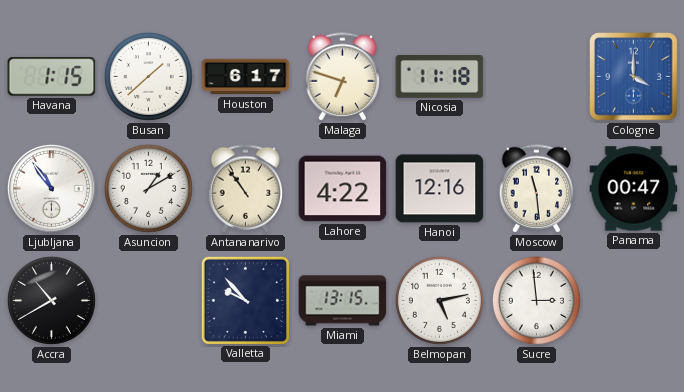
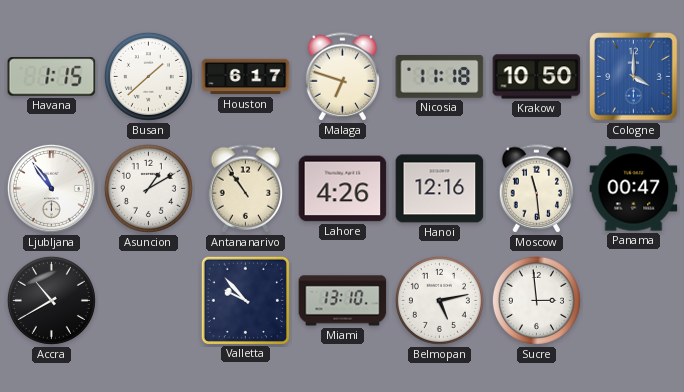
Krakow: none -> 10:50 (537, 77)
Lahore: 4:22 -> 4:26 (343, 189)
Miami: 13:15 -> 13:10 (343, 301)
